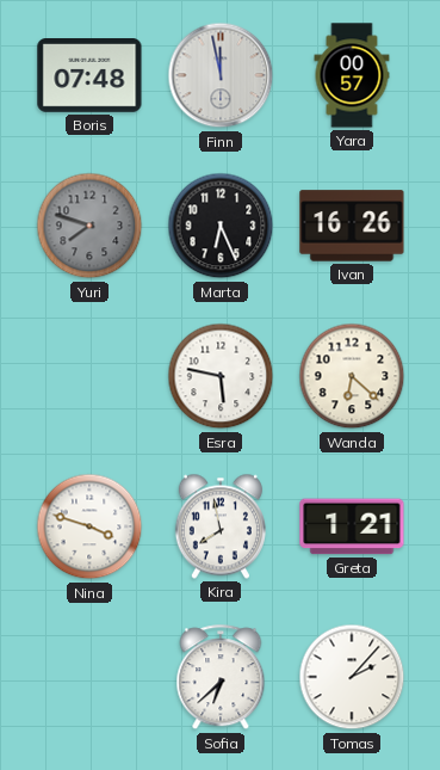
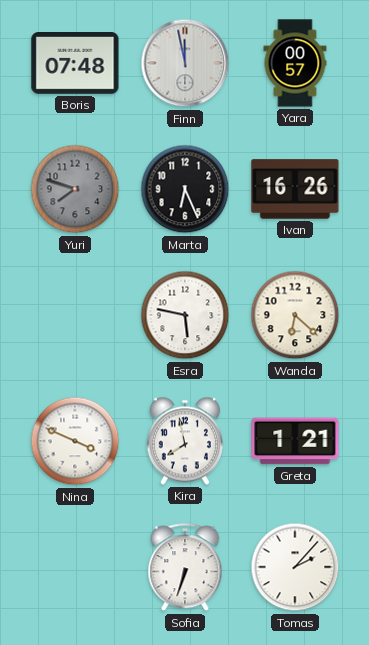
Nina: 3:48 -> 3:49 (75, 441)
Sofia: 6:38 -> 6:33 (185, 568)
